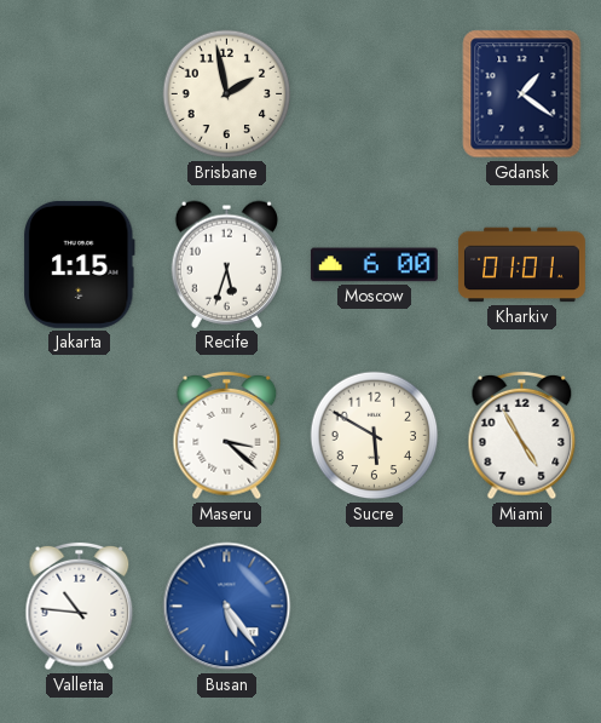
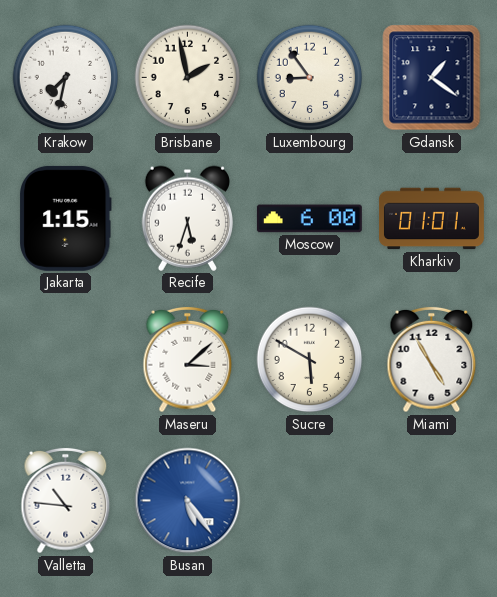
Krakow: none -> 7:32 (66, 78)
Luxembourg: none -> 8:54 (310, 78)
Maseru: 3:22 -> 3:08 (188, 360)
